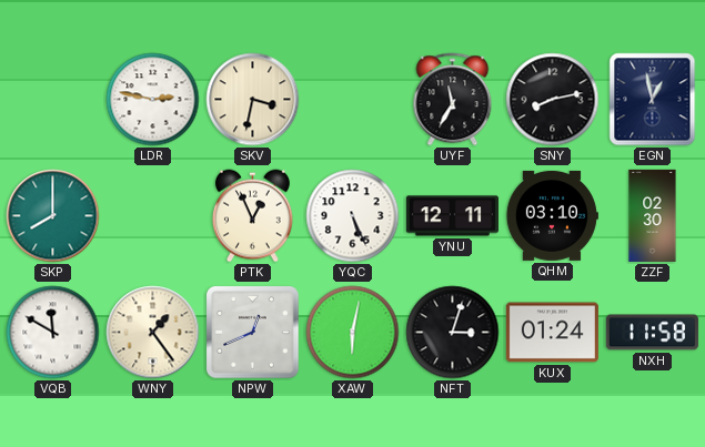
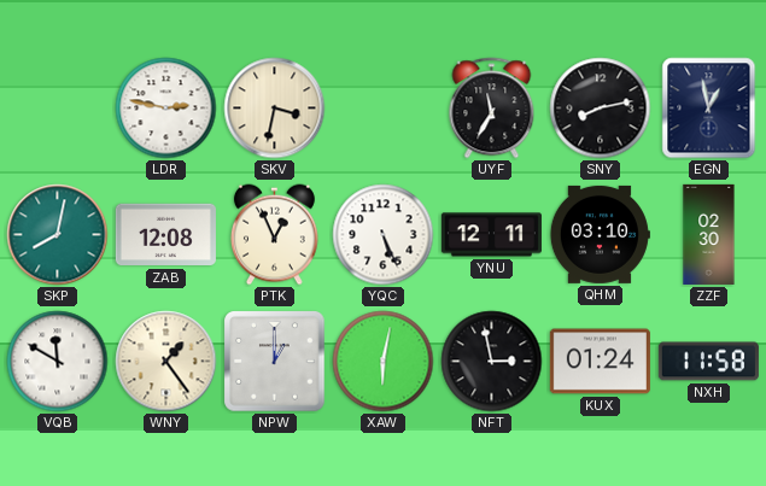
SKP: 8:00 -> 8:02 (58, 235)
ZAB: none -> 12:08 (165, 235)
NPW: 12:41 -> 1:00 (275, 362)
NFT: 3:03 -> 2:58 (492, 362)
